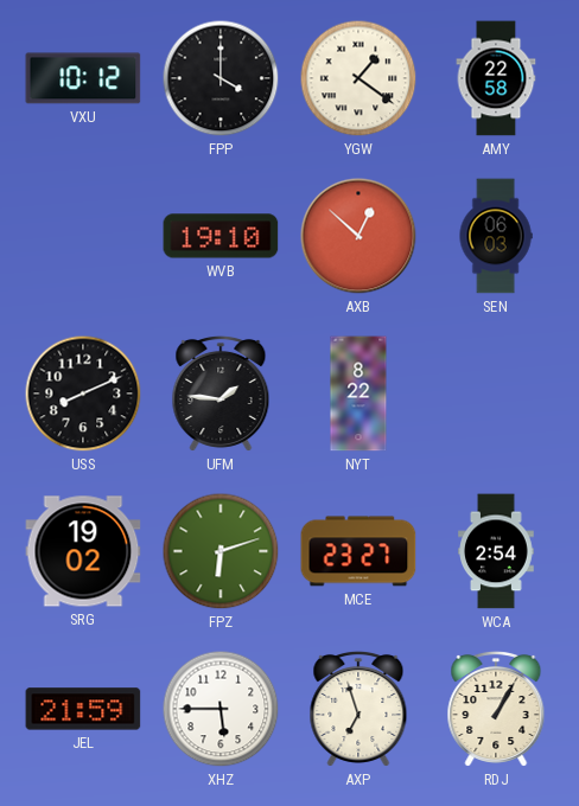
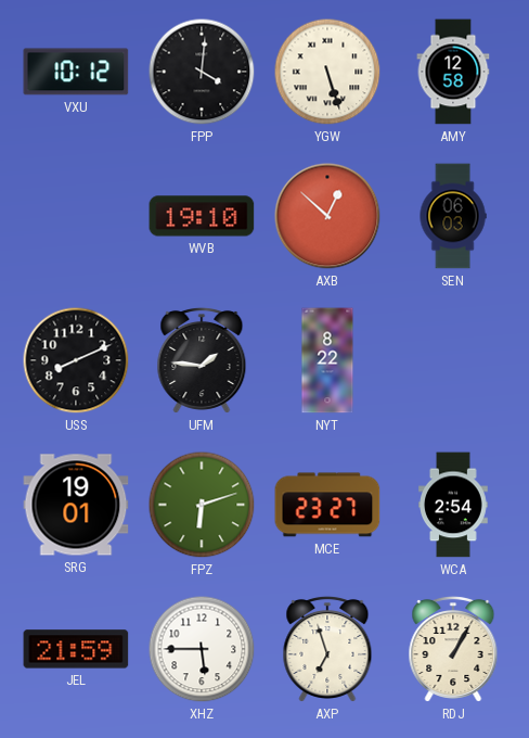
FPP: 4:00 -> 4:01 (202, 72)
YGW: 1:21 -> 5:27 (327, 72)
AMY: 22:58 -> 12:58 (453, 72)
SRG: 19:02 -> 19:01 (76, 505)
